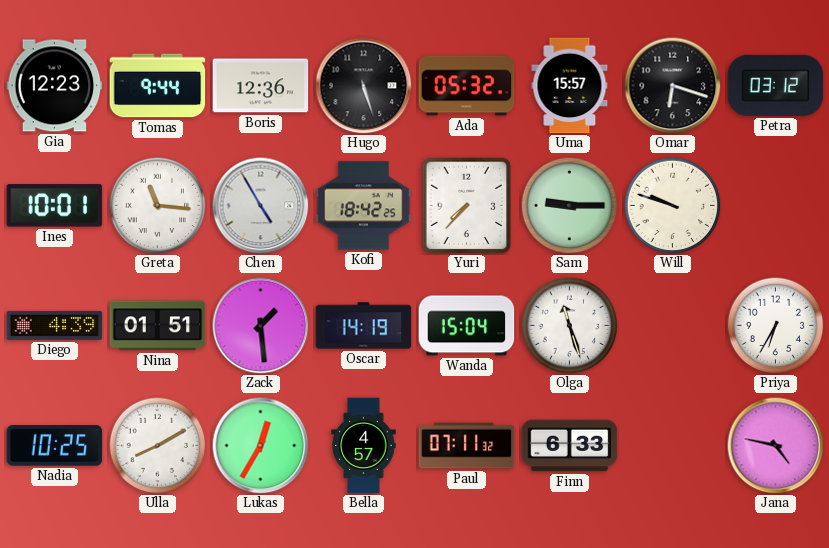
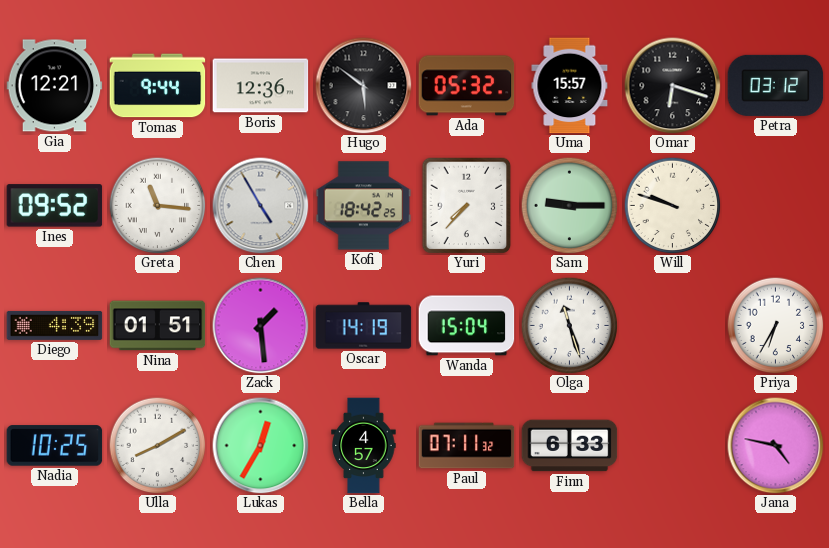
Gia: 12:23 -> 12:21 (55, 86)
Hugo: 5:27 -> 5:51 (364, 86)
Ines: 10:01 -> 09:52 (55, 206)
